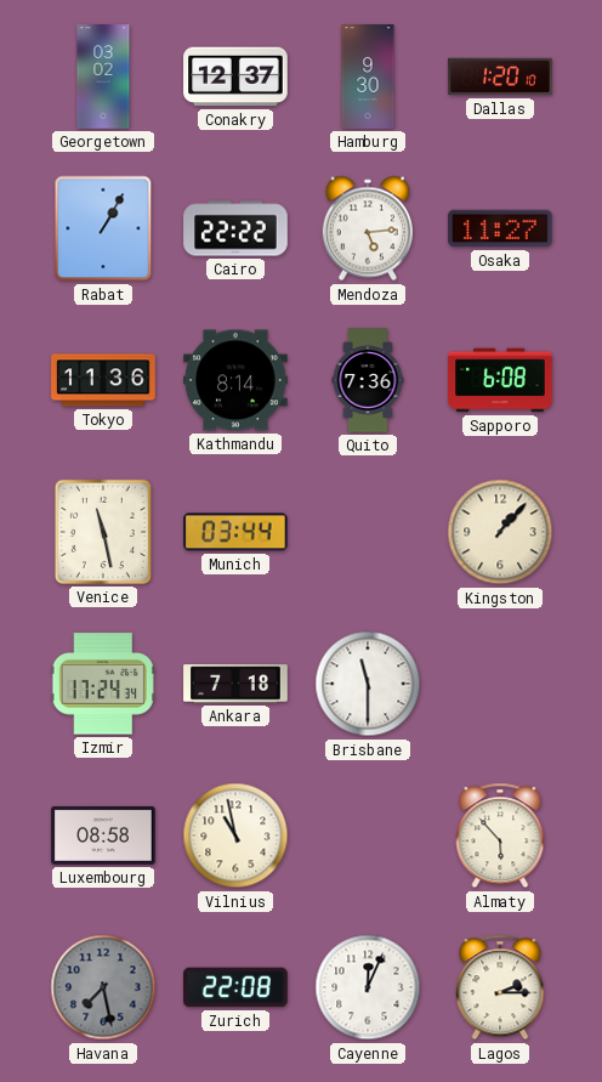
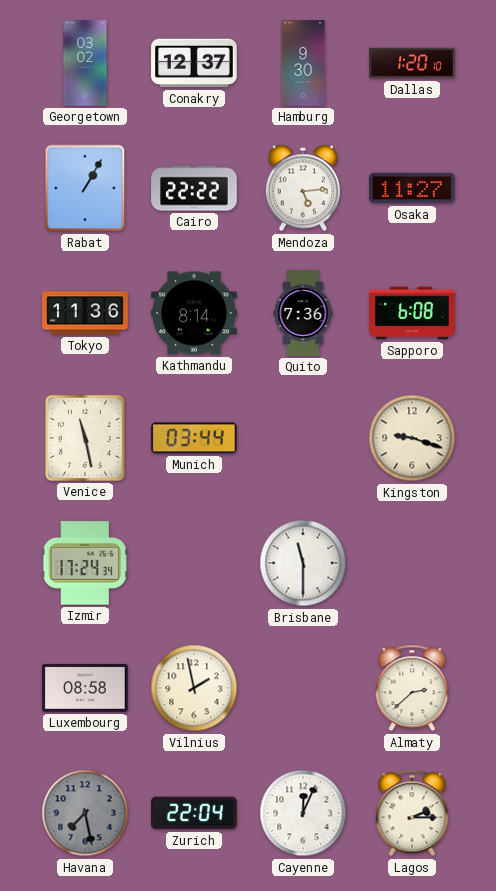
Kingston: 1:07 -> 9:18 (412, 438)
Ankara: 7:18 -> none (235, 684)
Vilnius: 10:58 -> 1:58 (194, 688)
Almaty: 5:53 -> 2:38 (412, 688)
Zurich: 22:08 -> 22:04 (194, 813)
